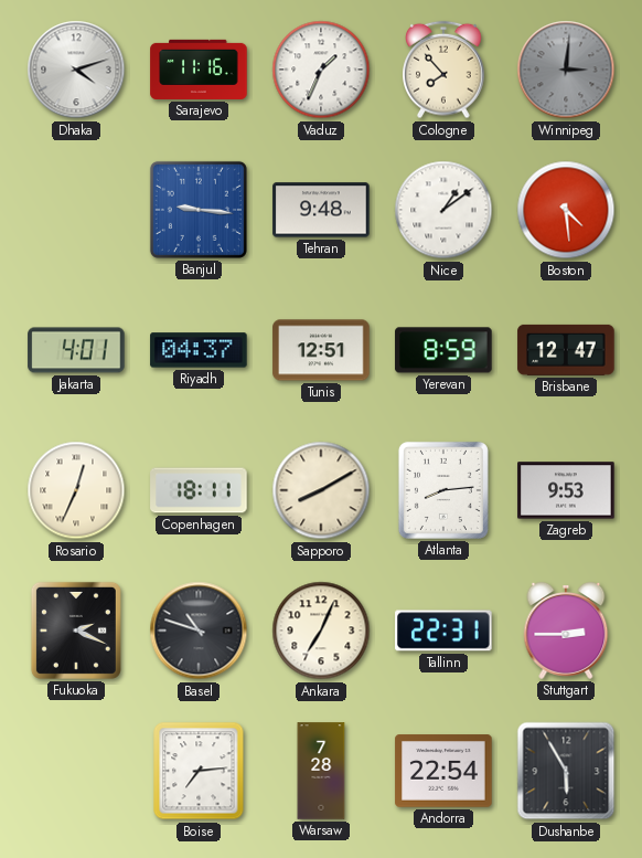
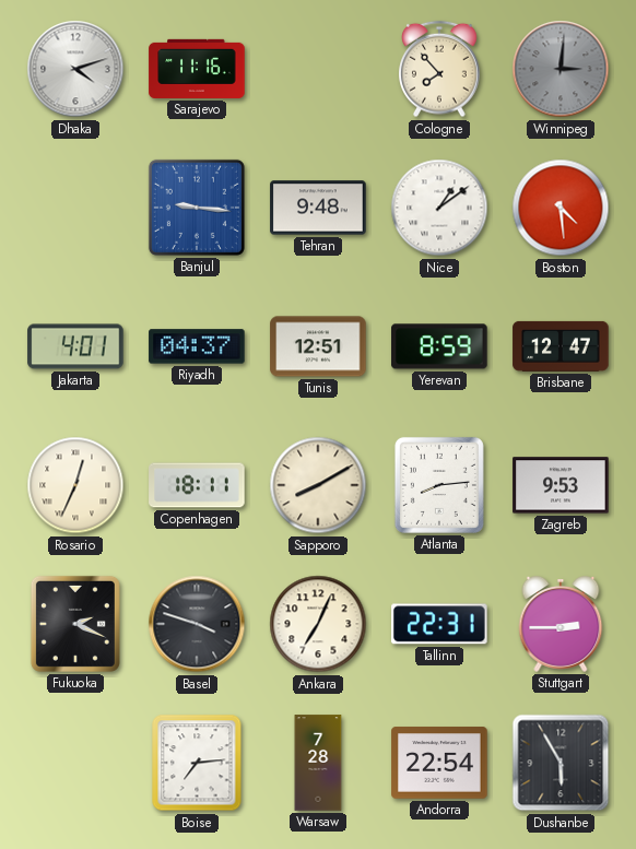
Vaduz: 1:34 -> none (321, 70)
Basel: 10:48 -> 3:48 (197, 624)
